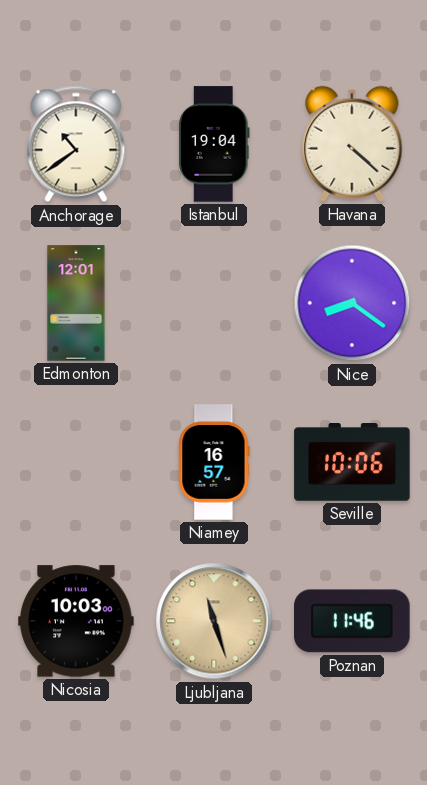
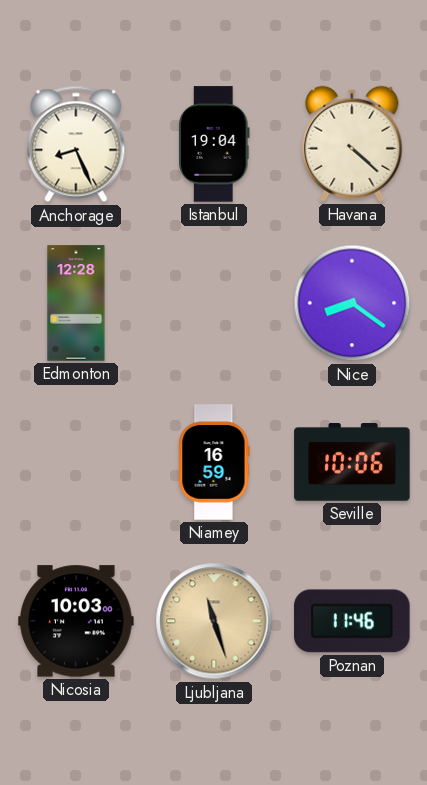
Anchorage: 10:39 -> 8:26 (76, 144)
Edmonton: 12:01 -> 12:28 (76, 303)
Niamey: 16:57 -> 16:59 (214, 462)
